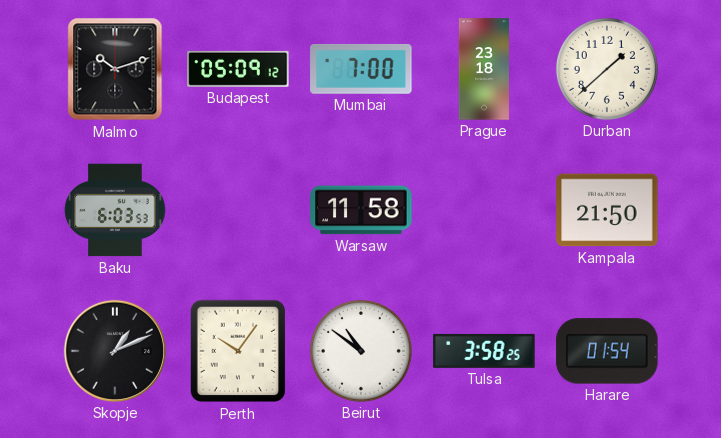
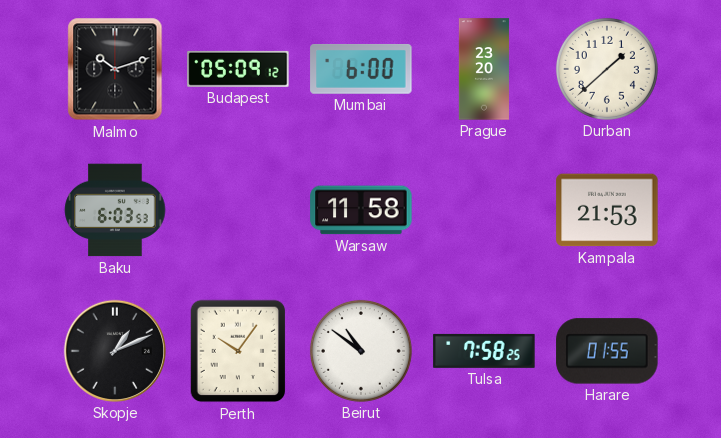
Mumbai: 7:00 -> 6:00 (361, 69)
Prague: 23:18 -> 23:20 (484, 69)
Kampala: 21:50 -> 21:53 (607, 210)
Tulsa: 3:58 -> 7:58 (484, 351)
Harare: 01:54 -> 01:55 (607, 351)
